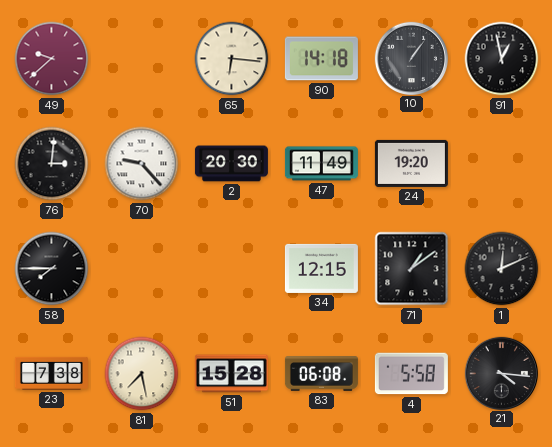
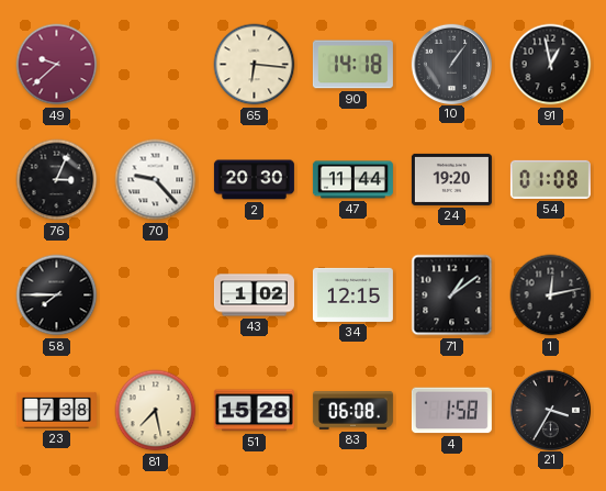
76: 3:01 -> 3:04 (57, 180)
47: 11:49 -> 11:44 (352, 180)
54: none -> 01:08 (550, 179)
43: none -> 1:02 (254, 295)
1: 12:11 -> 12:13 (551, 295)
4: 5:58 -> 1:58 (451, 411)
21: 4:16 -> 3:35 (550, 410)
